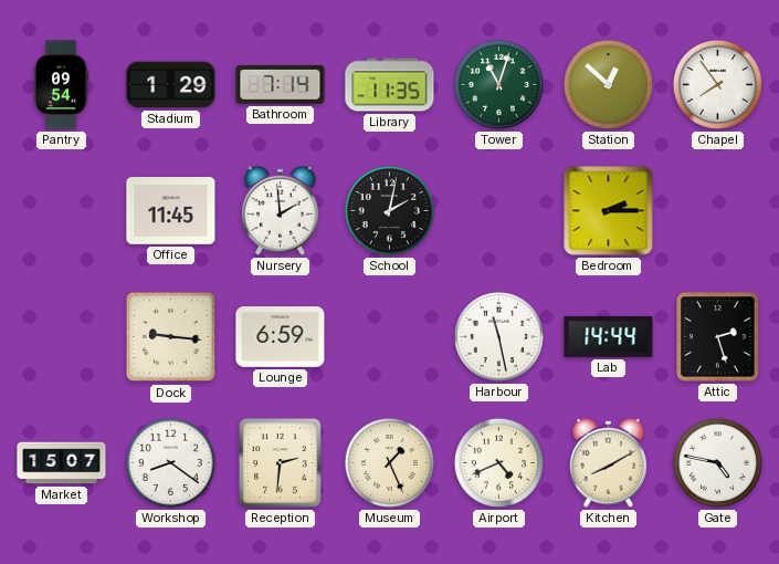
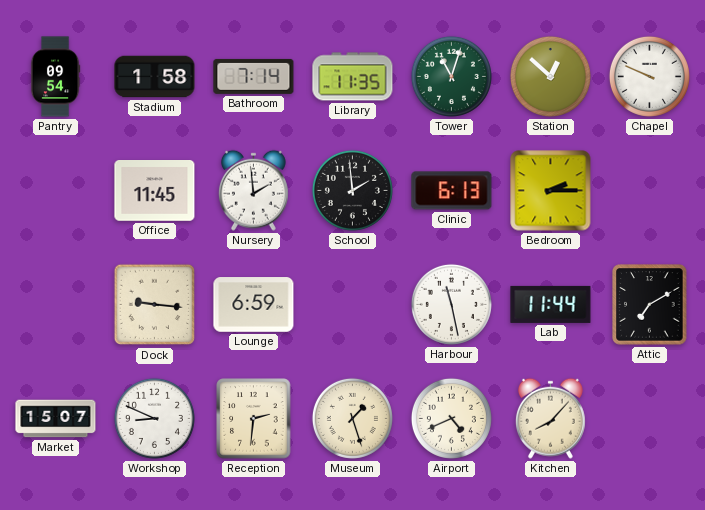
Stadium: 1:29 -> 1:58 (155, 77)
Chapel: 7:54 -> 9:49 (649, 76)
School: 2:02 -> 1:59 (352, 190)
Clinic: none -> 6:13 (452, 191)
Lab: 14:44 -> 11:44 (551, 304)
Attic: 2:27 -> 7:10 (650, 305)
Workshop: 8:21 -> 8:49 (154, 418)
Museum: 1:26 -> 1:27 (352, 418)
Kitchen: 8:10 -> 8:07 (550, 418)
Gate: 4:47 -> none (717, 462)
